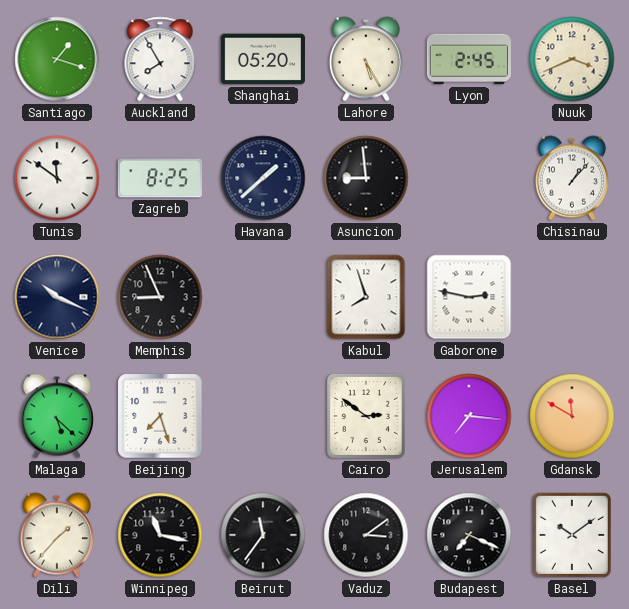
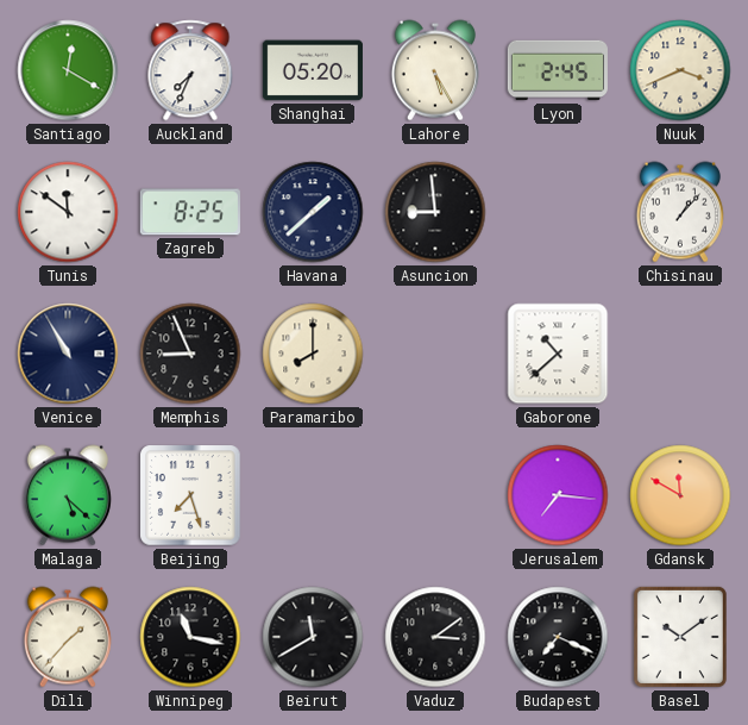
Santiago: 1:18 -> 12:20 (68, 70)
Auckland: 7:55 -> 7:34 (190, 70)
Venice: 10:19 -> 10:55 (68, 354)
Paramaribo: none -> 8:00 (313, 354)
Kabul: 7:57 -> none (366, 297)
Gaborone: 2:47 -> 10:38 (558, 354)
Cairo: 2:51 -> none (366, 416)
Beirut: 11:36 -> 11:40 (313, 637)
